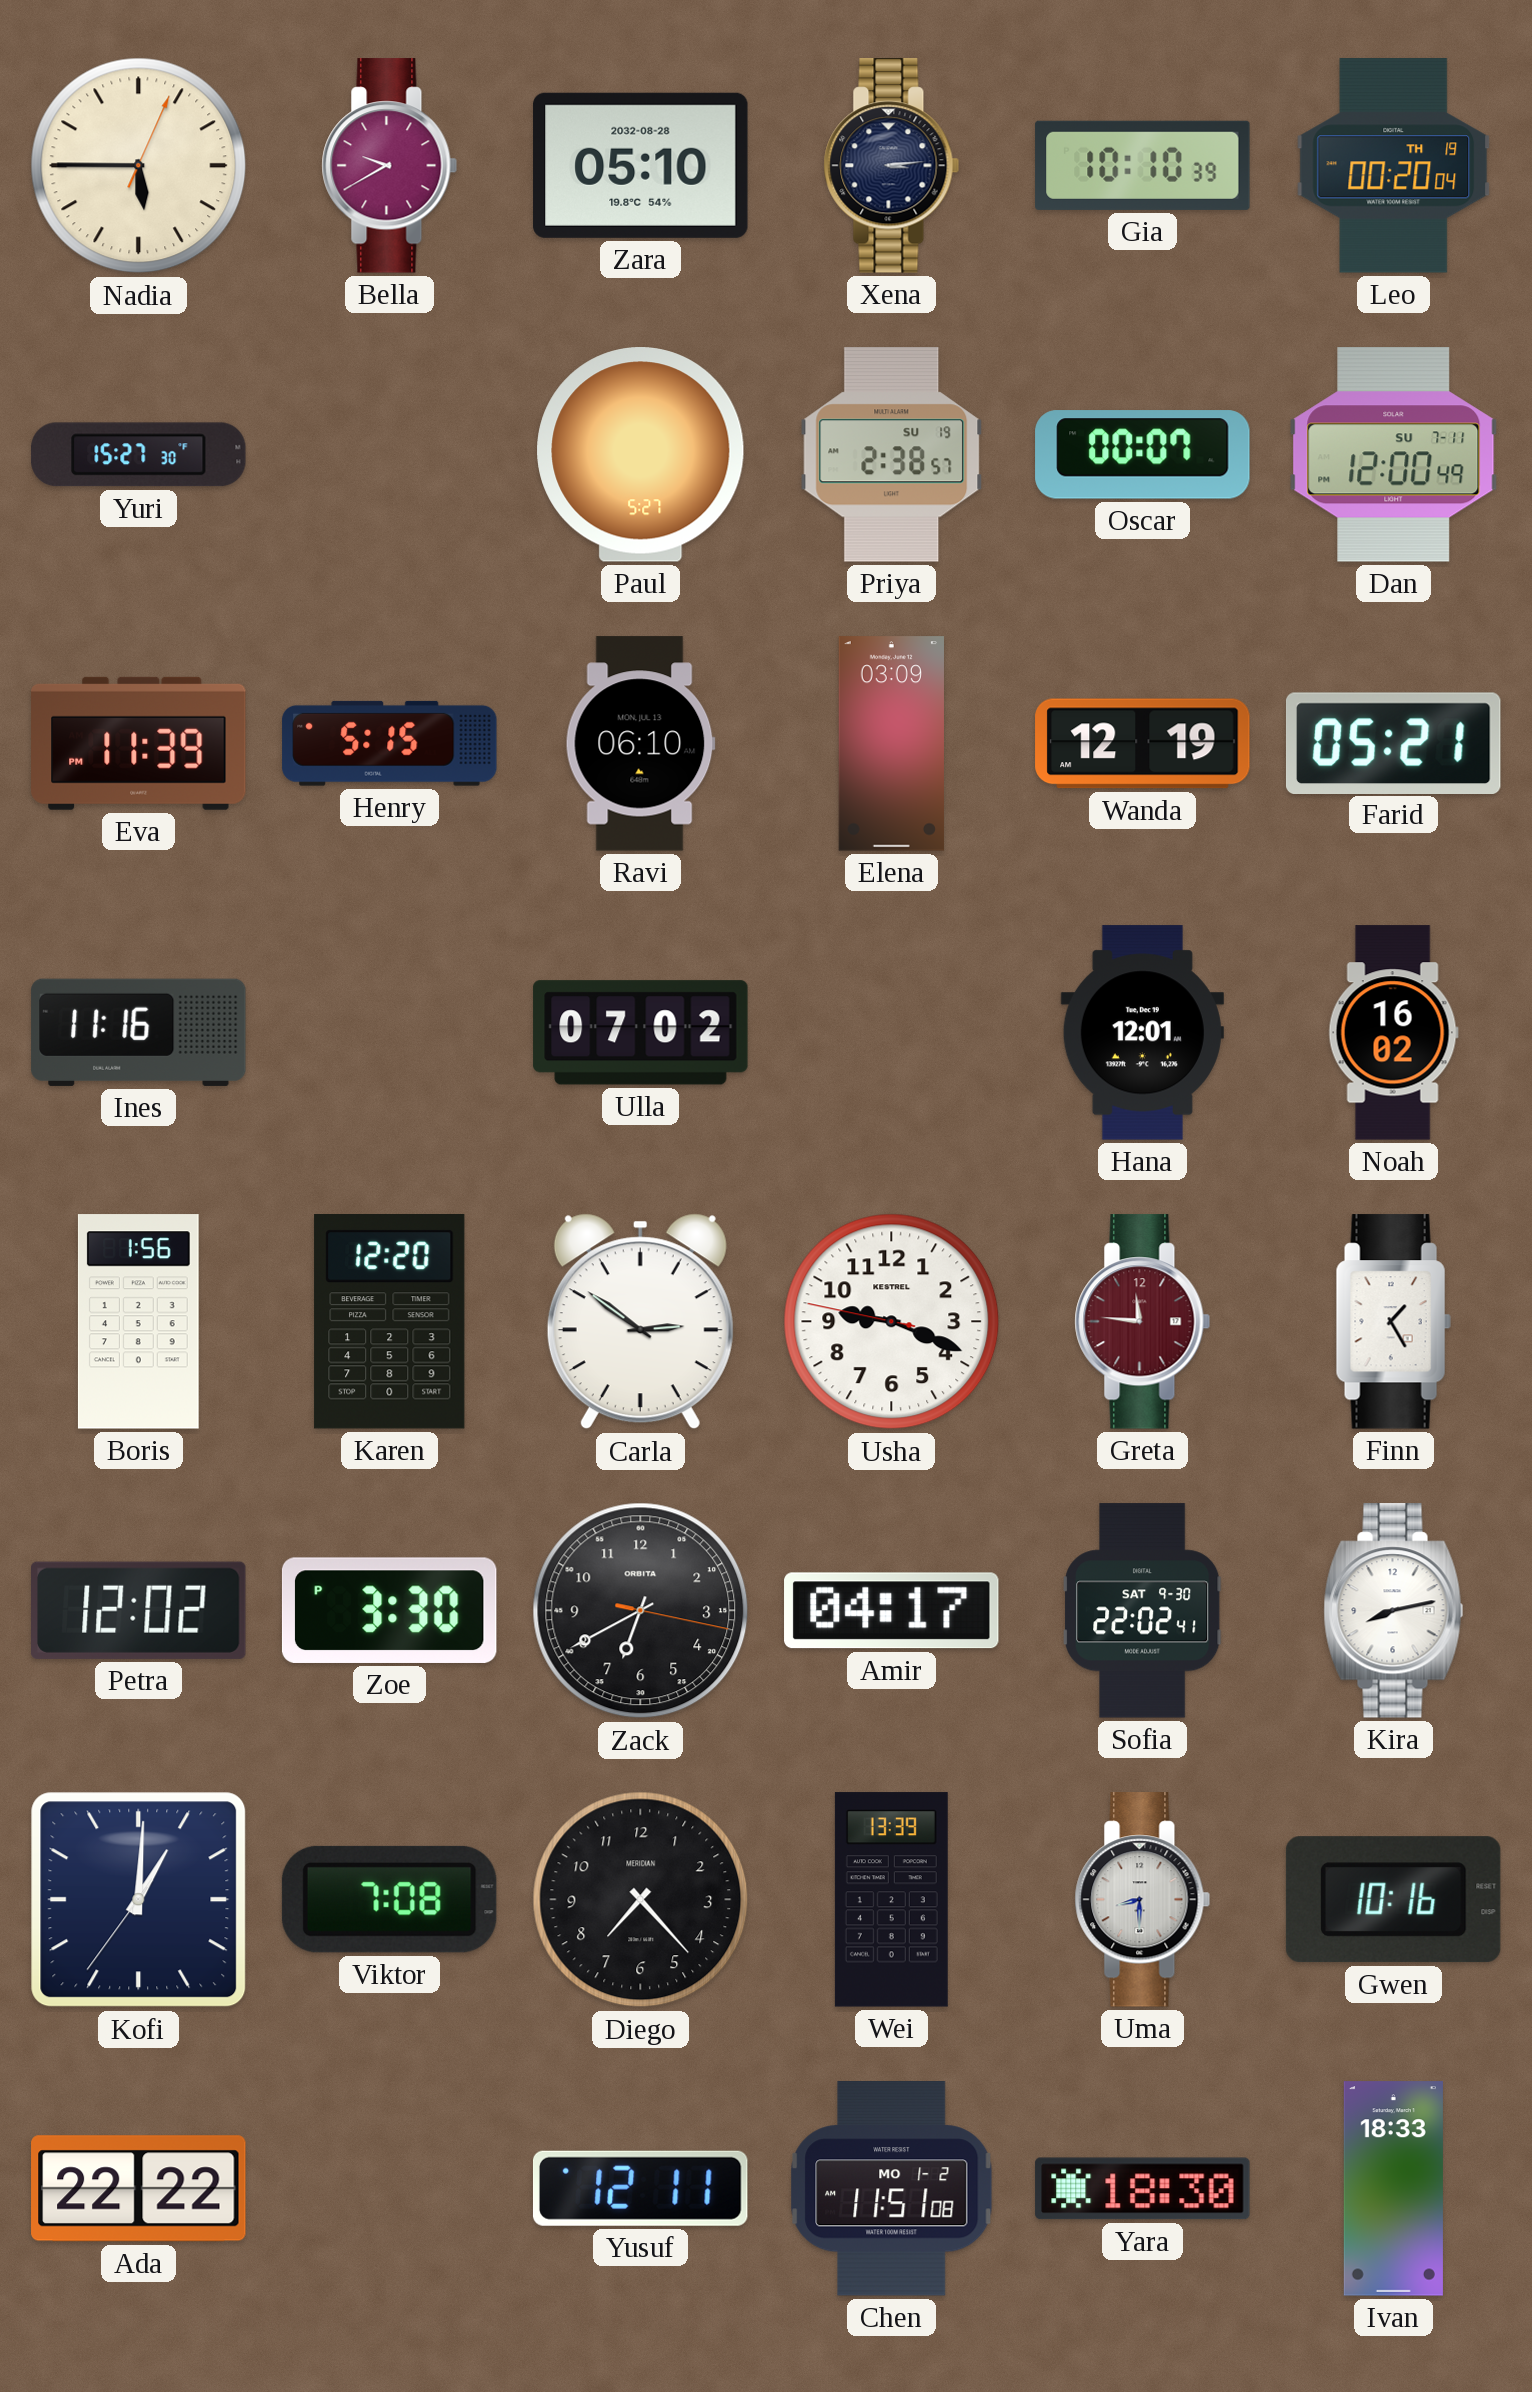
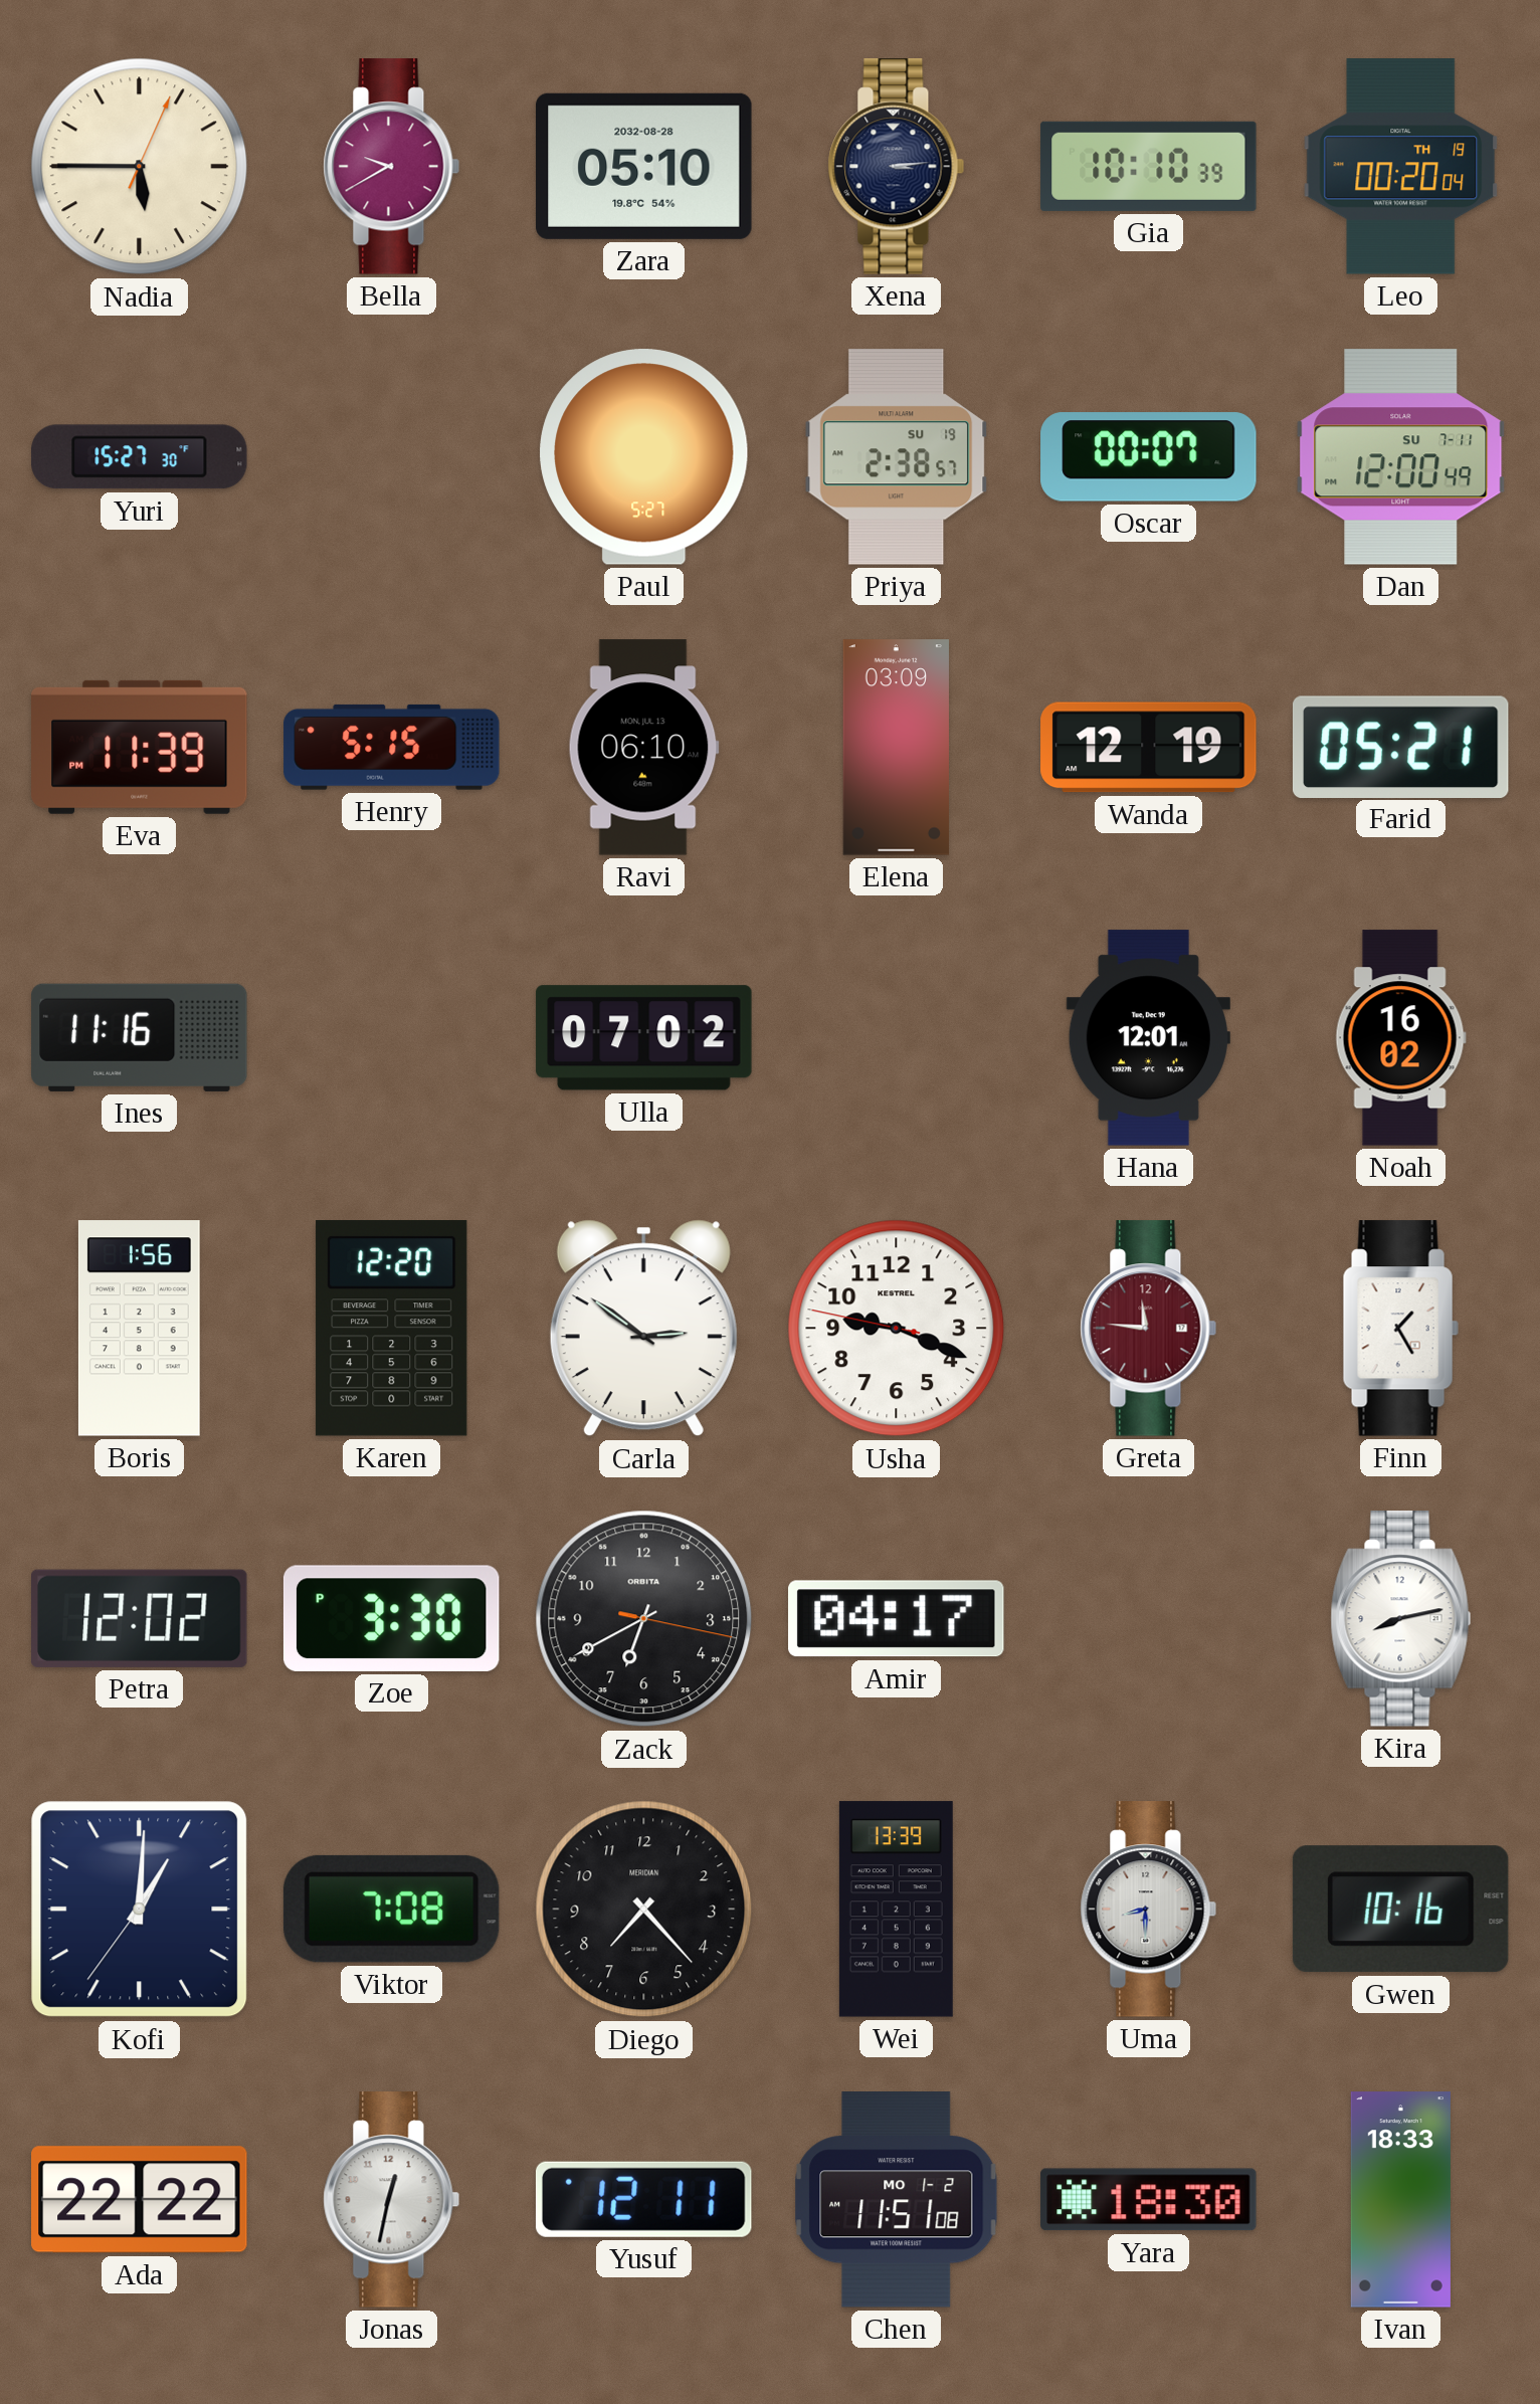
Sofia: 22:02 -> none (1143, 1611)
Jonas: none -> 12:32 (392, 2200)
